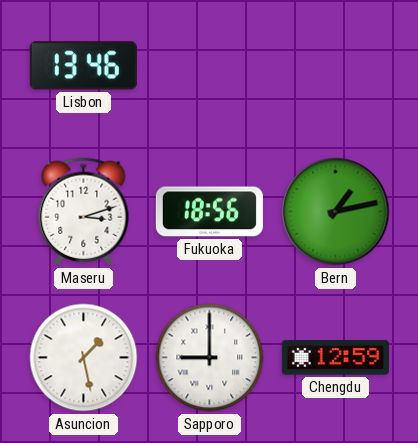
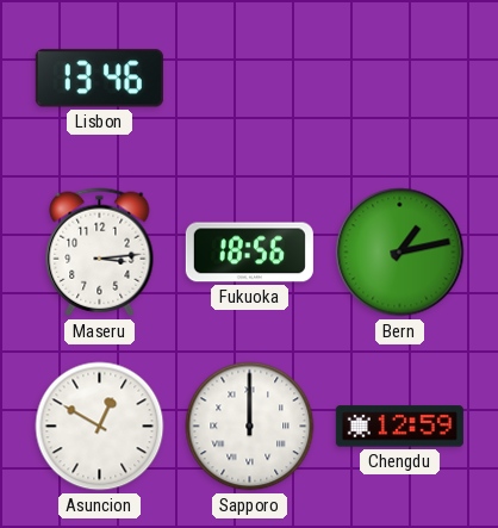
Maseru: 3:12 -> 3:14 (100, 253)
Asuncion: 1:28 -> 12:50 (100, 427)
Sapporo: 9:00 -> 12:00 (250, 427)
